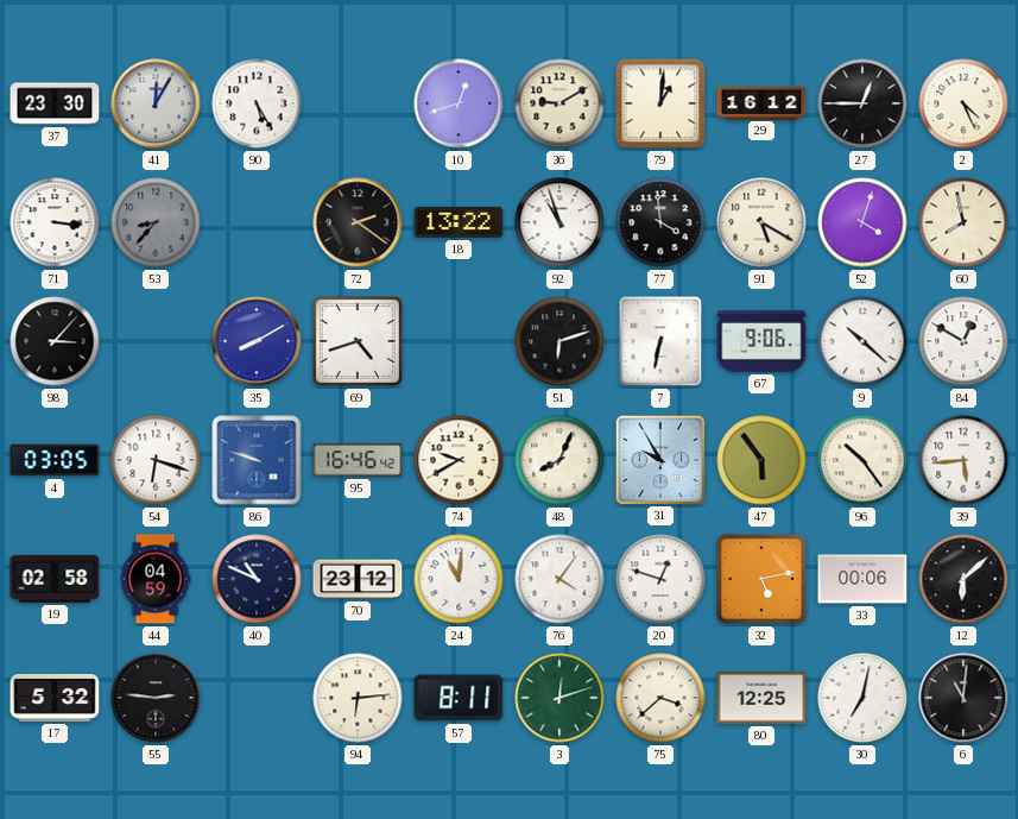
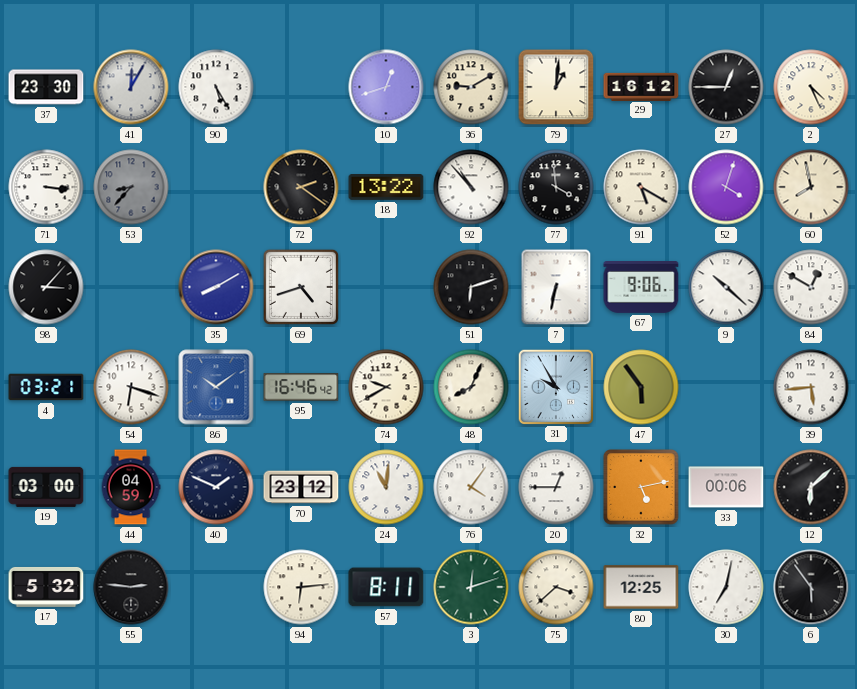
92: 10:57 -> 10:53 (471, 187)
4: 03:05 -> 03:21 (46, 387)
86: 9:48 -> 10:09 (216, 387)
96: 10:24 -> none (862, 460)
19: 02:58 -> 03:00 (46, 487)
40: 10:49 -> 1:49 (216, 487)
20: 12:48 -> 12:45 (556, 487)
6: 11:01 -> 5:54 (811, 587)
